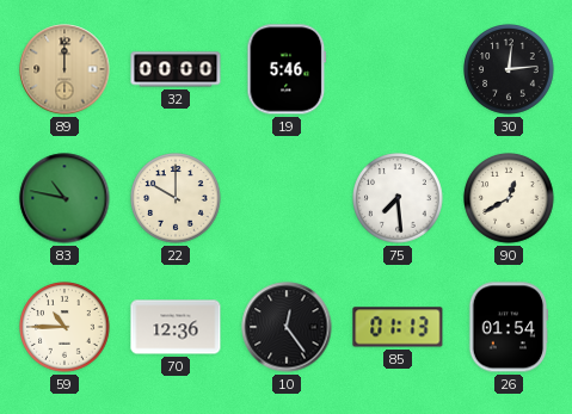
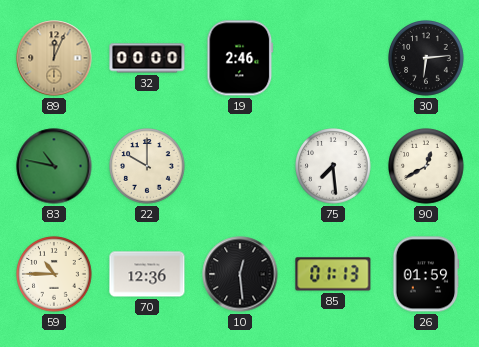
89: 12:00 -> 12:04 (54, 58)
19: 5:46 -> 2:46 (240, 58)
30: 12:14 -> 6:14 (426, 58)
10: 12:24 -> 12:29 (240, 274)
26: 01:54 -> 01:59 (426, 274)
